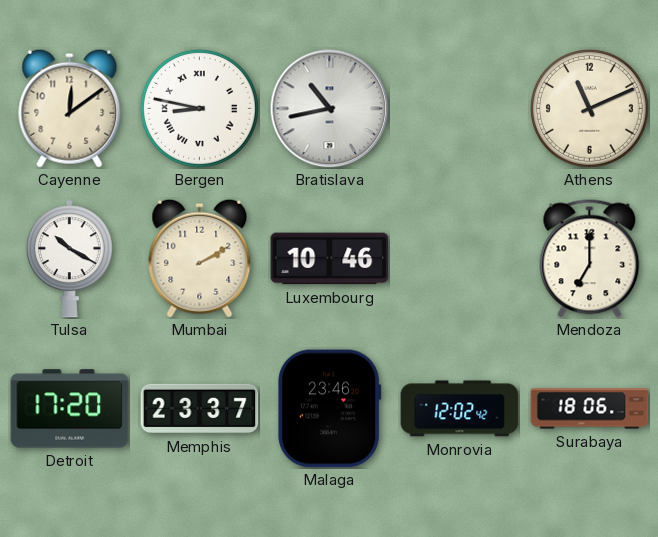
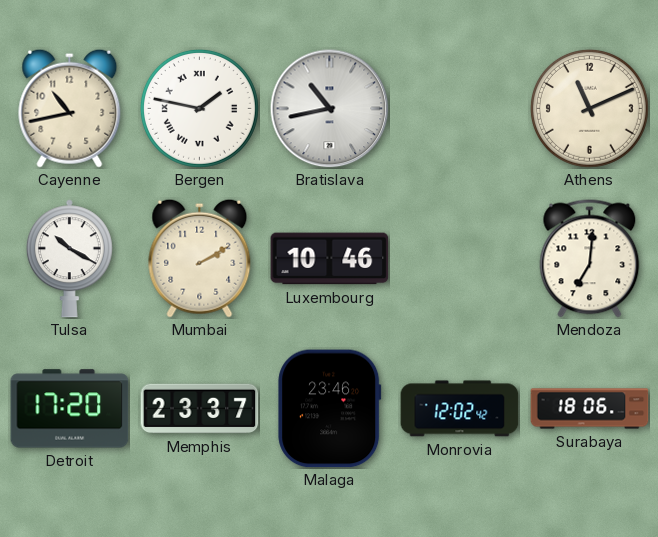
Cayenne: 12:09 -> 10:43 (70, 108)
Bergen: 8:47 -> 1:47 (199, 108)
Mendoza: 7:00 -> 7:01 (590, 259)
